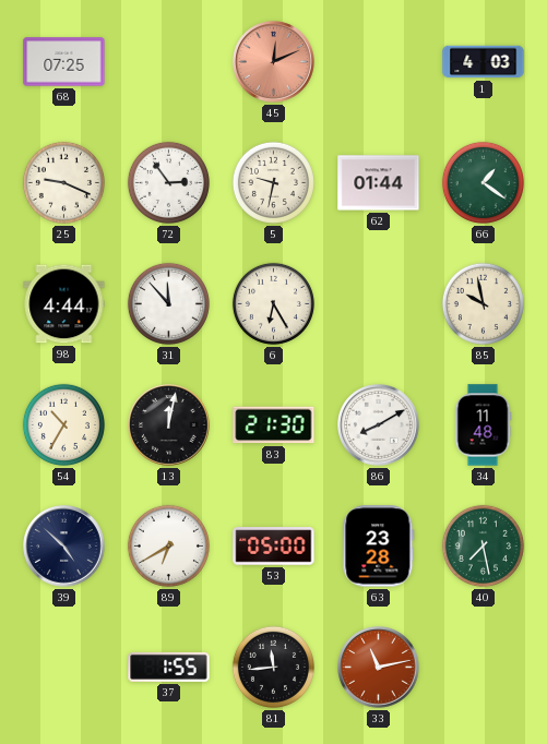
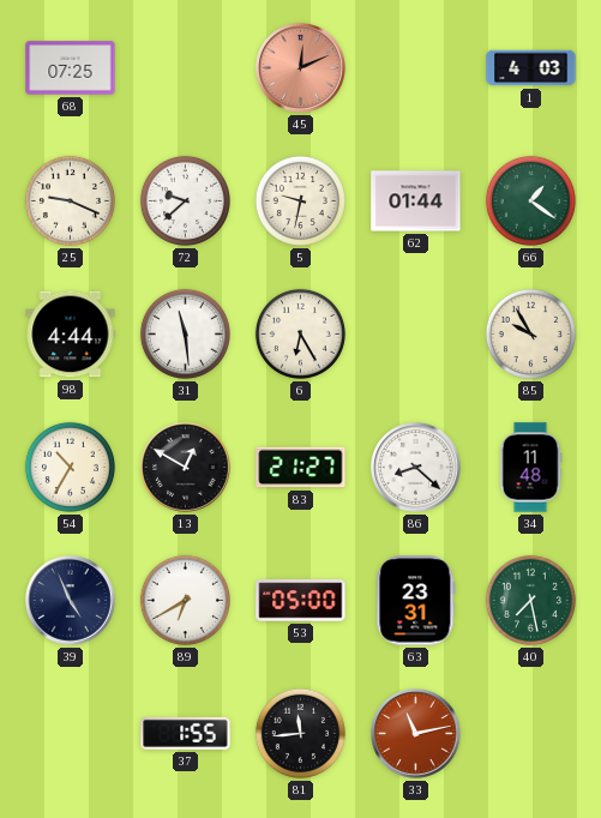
72: 2:54 -> 9:38 (185, 200)
31: 11:53 -> 11:29 (185, 333)
85: 9:58 -> 9:55 (530, 333)
13: 12:02 -> 12:50 (186, 468)
83: 21:30 -> 21:27 (301, 468)
86: 8:10 -> 8:22 (416, 468)
39: 4:52 -> 4:56 (71, 601)
63: 23:28 -> 23:31 (416, 601)
